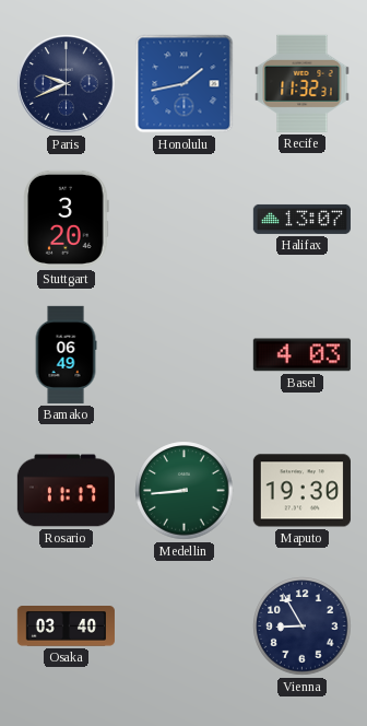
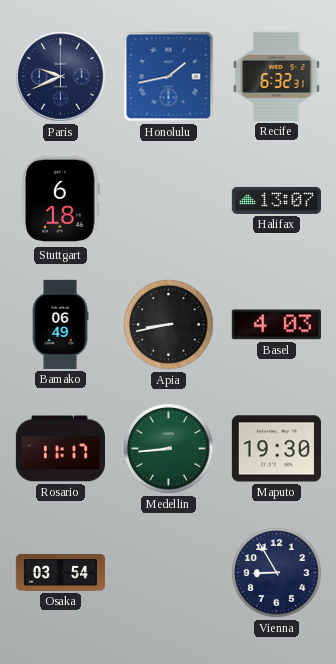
Recife: 11:32 -> 6:32 (277, 76)
Stuttgart: 3:20 -> 6:18 (61, 200)
Apia: none -> 8:43 (169, 325)
Osaka: 03:40 -> 03:54 (60, 573)
